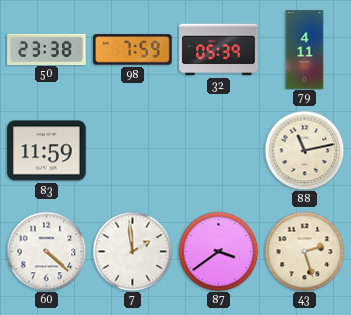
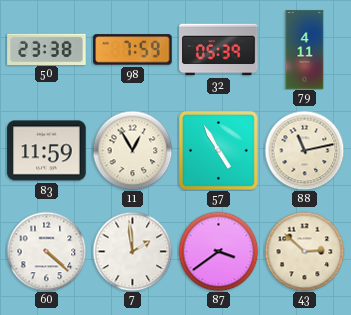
11: none -> 12:55 (132, 150)
57: none -> 4:55 (218, 150)
43: 2:27 -> 2:52 (304, 251)
